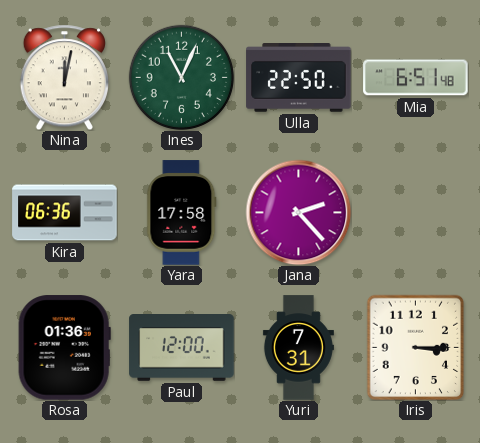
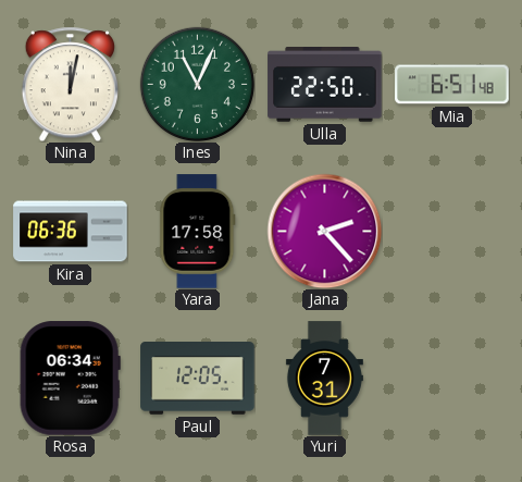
Rosa: 01:36 -> 06:34 (70, 379)
Paul: 12:00 -> 12:05 (198, 379)
Iris: 3:15 -> none (416, 347)
